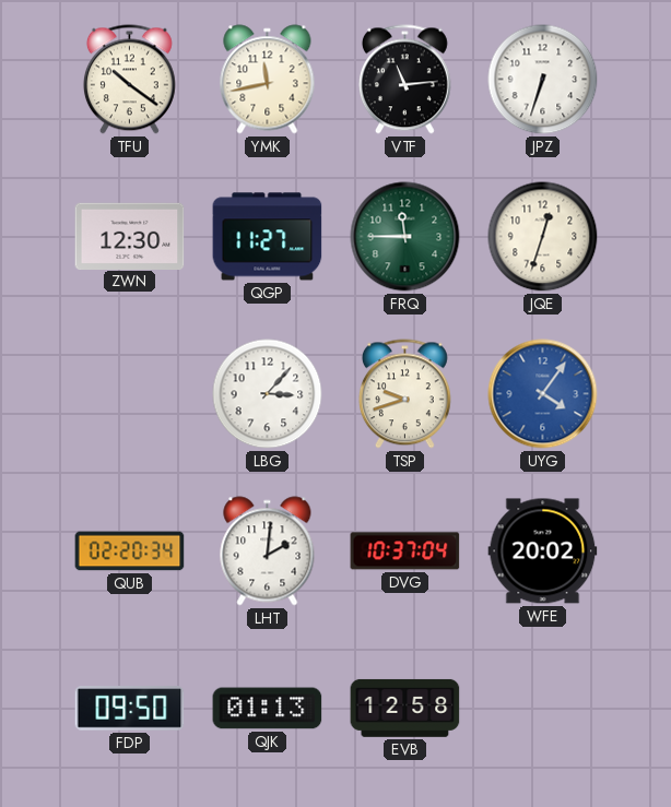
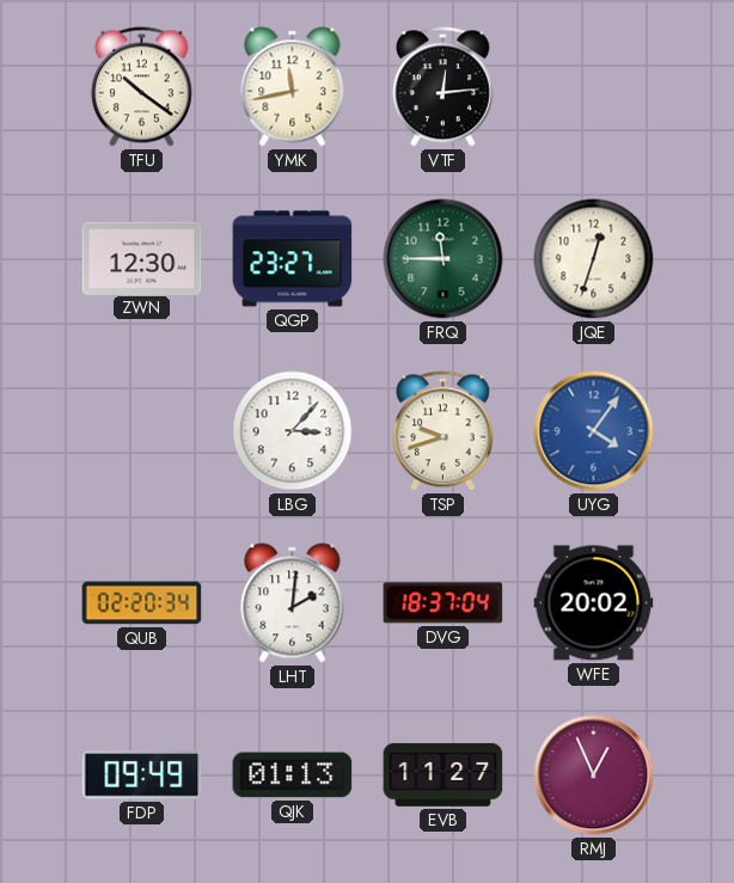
VTF: 11:14 -> 12:14 (442, 87)
JPZ: 6:33 -> none (543, 80)
QGP: 11:27 -> 23:27 (293, 259)
DVG: 10:37 -> 18:37 (444, 603)
FDP: 09:50 -> 09:49 (142, 775)
EVB: 12:58 -> 11:27 (444, 774)
RMJ: none -> 12:56 (594, 775)
